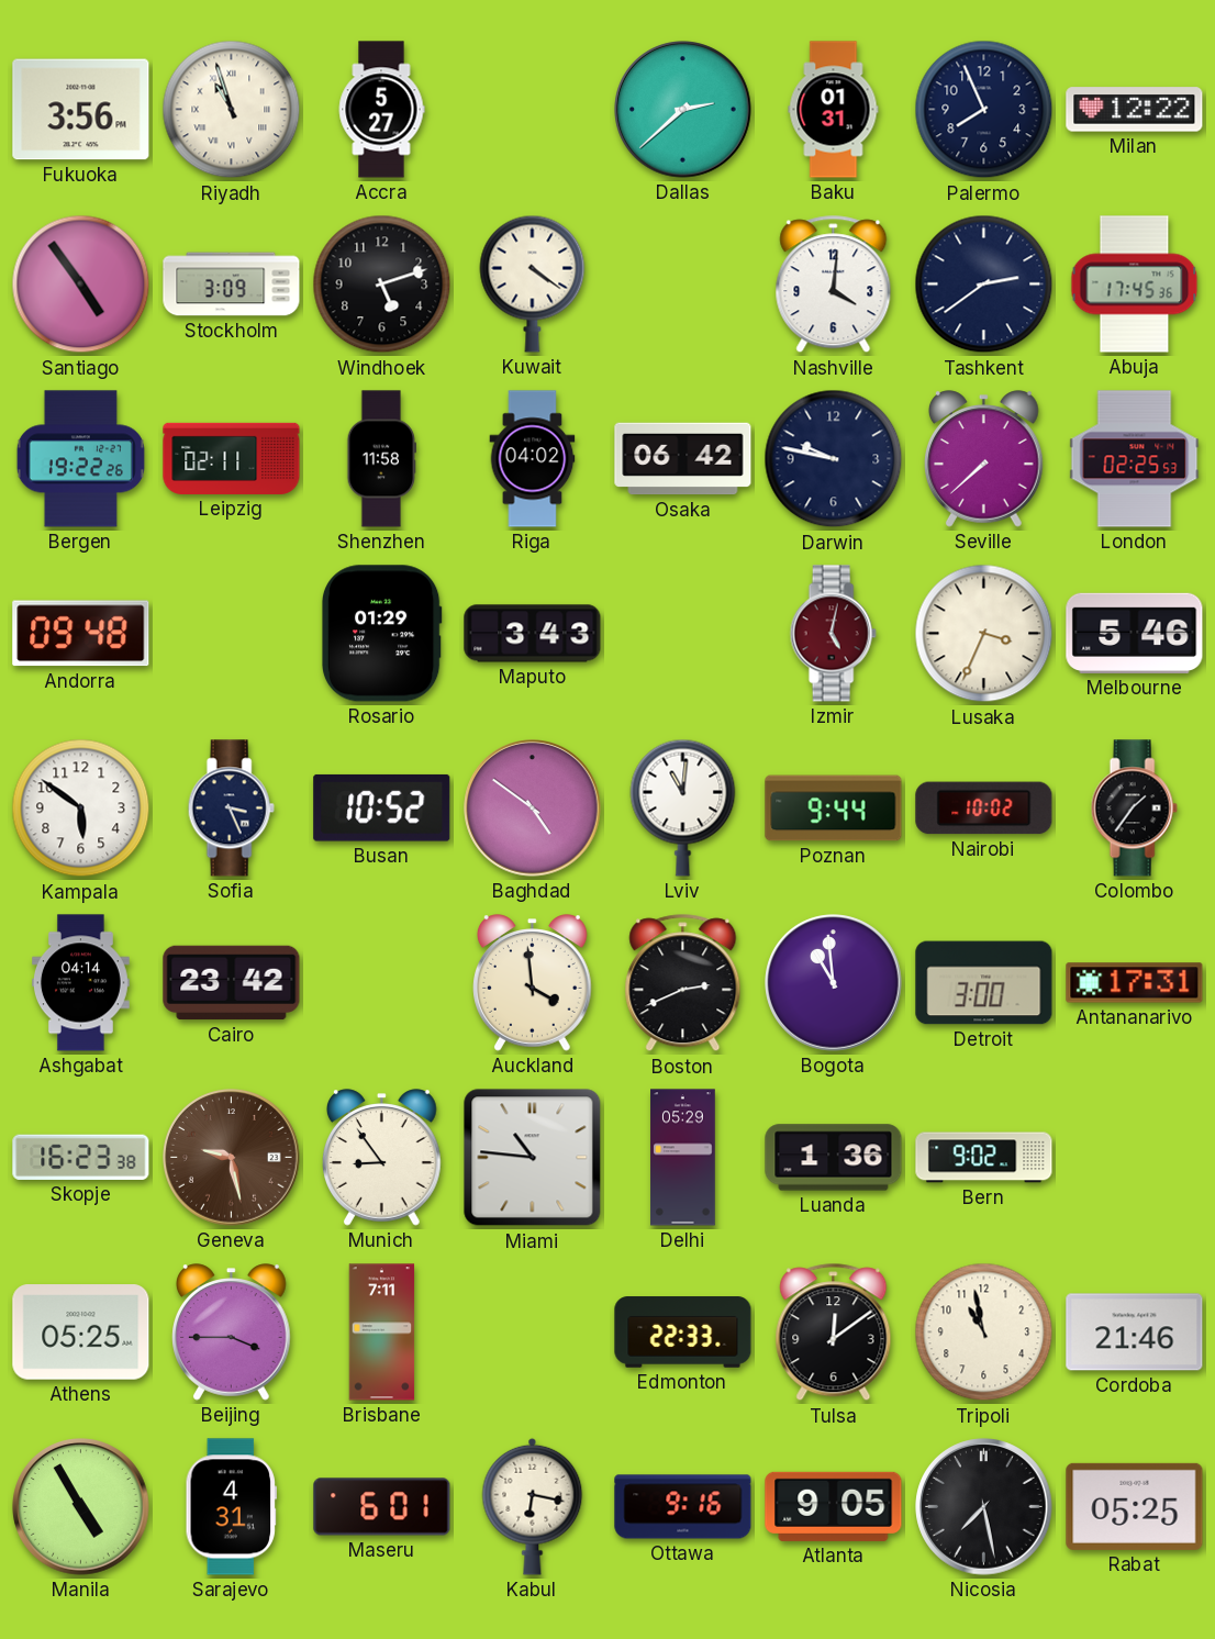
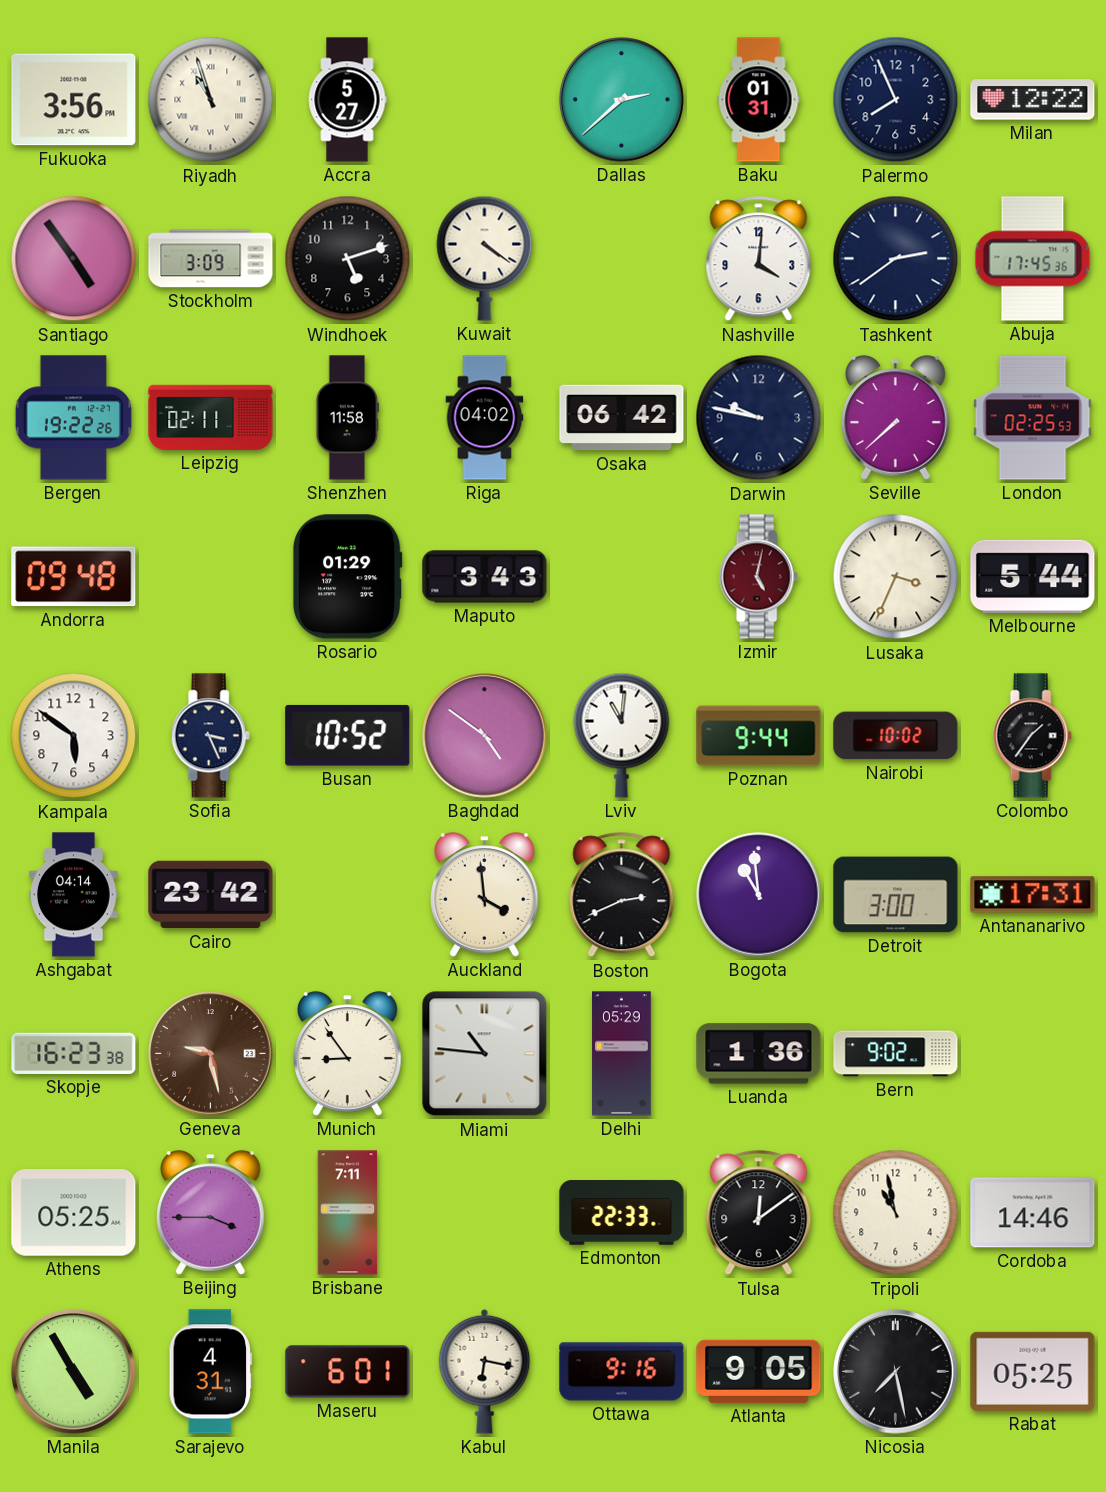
Melbourne: 5:46 -> 5:44 (1033, 576)
Cordoba: 21:46 -> 14:46 (1033, 1213)
